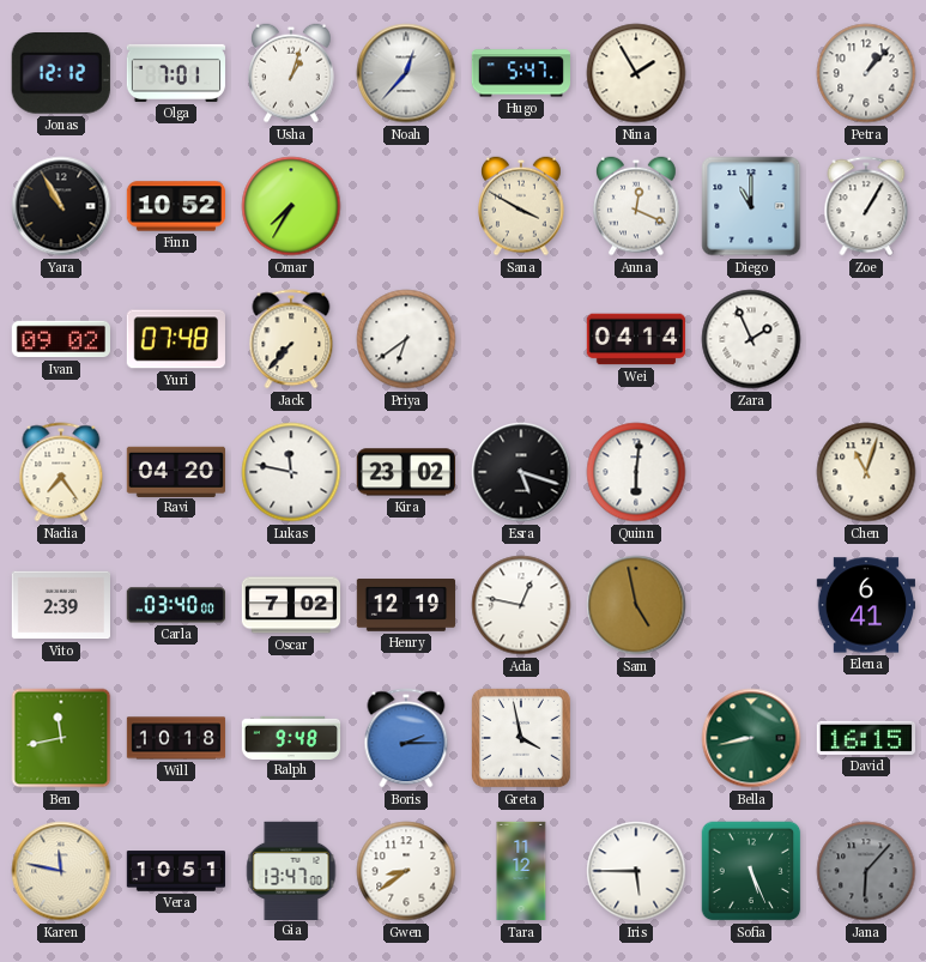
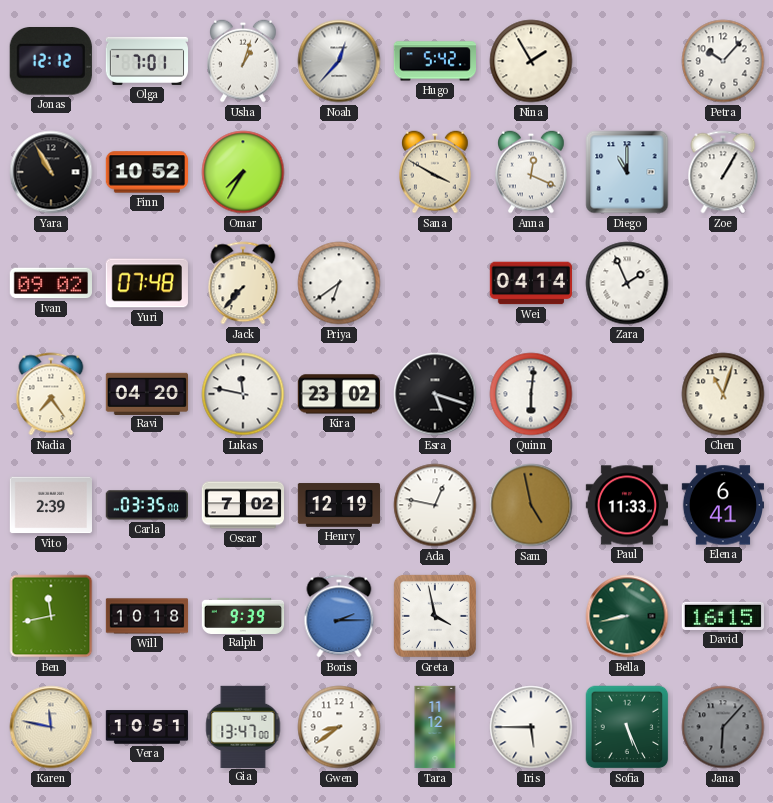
Hugo: 5:47 -> 5:42 (434, 61)
Petra: 1:07 -> 10:07 (723, 61)
Carla: 03:40 -> 03:35 (146, 505)
Paul: none -> 11:33 (626, 505)
Ralph: 9:48 -> 9:39 (243, 615)
